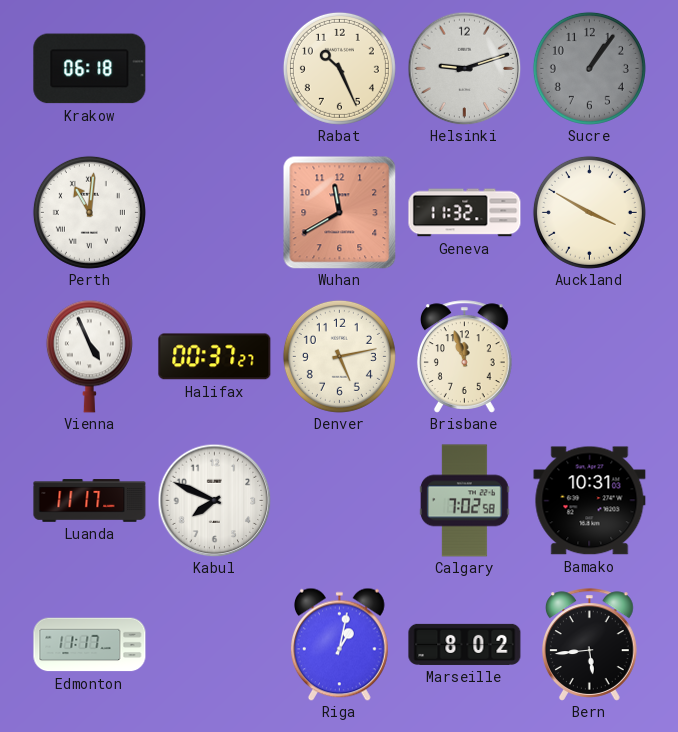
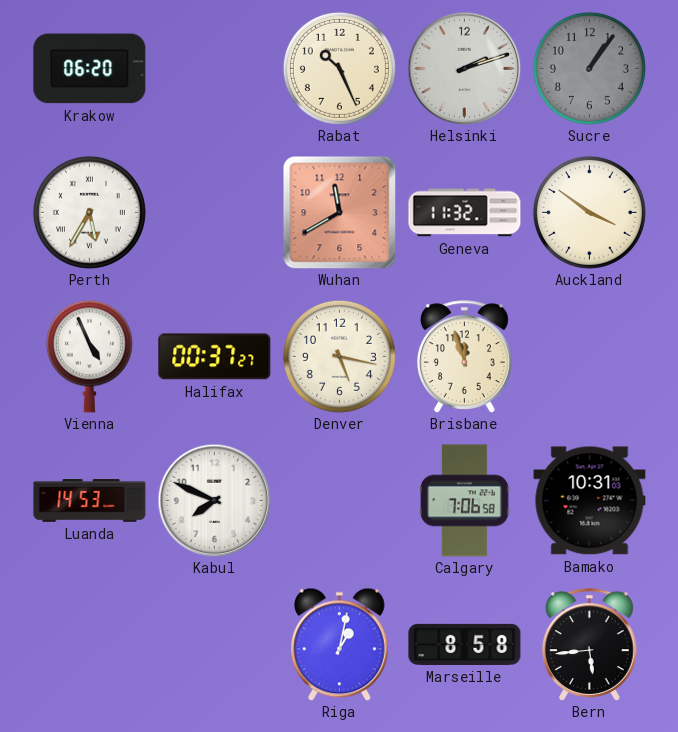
Krakow: 06:18 -> 06:20 (90, 69)
Helsinki: 9:12 -> 2:12 (464, 68)
Perth: 11:01 -> 5:35 (89, 212)
Auckland: 3:50 -> 3:51 (589, 212)
Denver: 5:13 -> 5:17 (339, 356)
Luanda: 11:17 -> 14:53 (90, 501)
Calgary: 7:02 -> 7:06 (465, 501)
Edmonton: 11:17 -> none (90, 645)
Marseille: 8:02 -> 8:58 (465, 644)
